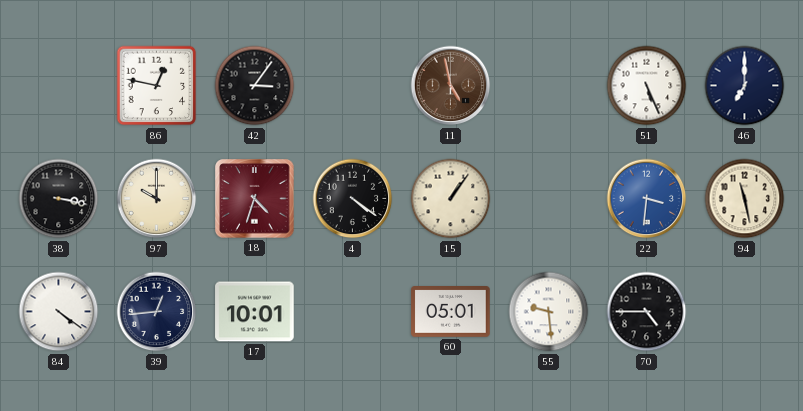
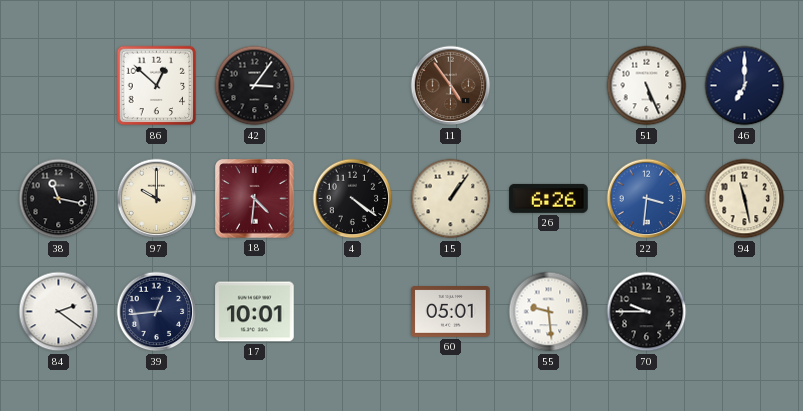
86: 12:47 -> 12:52 (157, 86)
11: 4:58 -> 4:54 (451, 86)
38: 3:17 -> 11:17 (59, 199)
18: 4:33 -> 4:31 (255, 199)
26: none -> 6:26 (549, 198)
84: 4:21 -> 2:21 (59, 312)
70: 4:45 -> 9:45 (647, 312)
